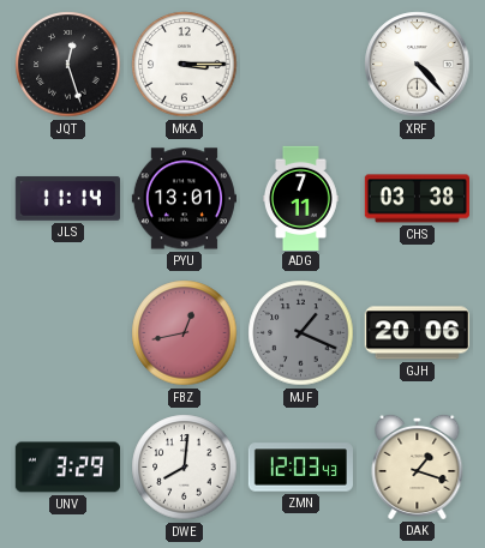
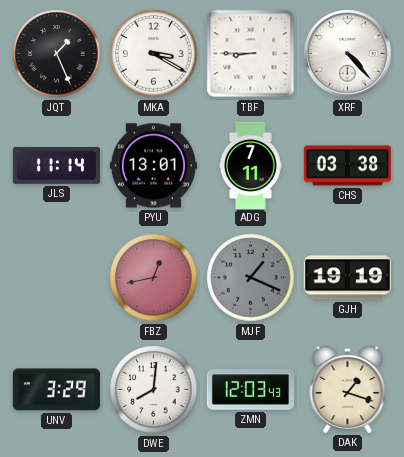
JQT: 12:27 -> 1:26 (57, 54)
MKA: 3:15 -> 3:20 (154, 54)
TBF: none -> 8:45 (251, 54)
GJH: 20:06 -> 19:19 (347, 278)
